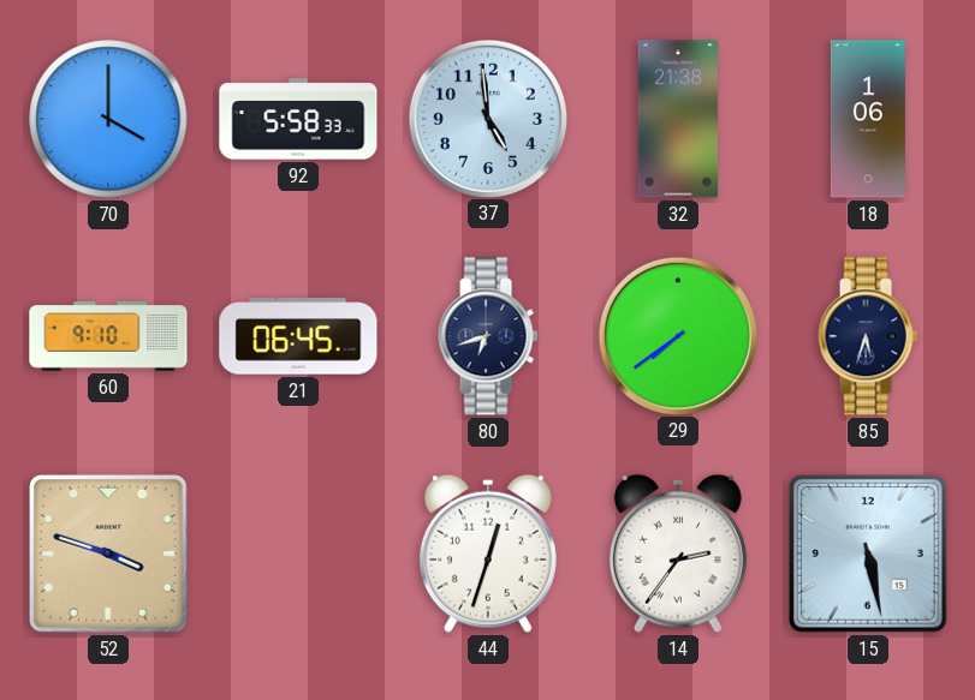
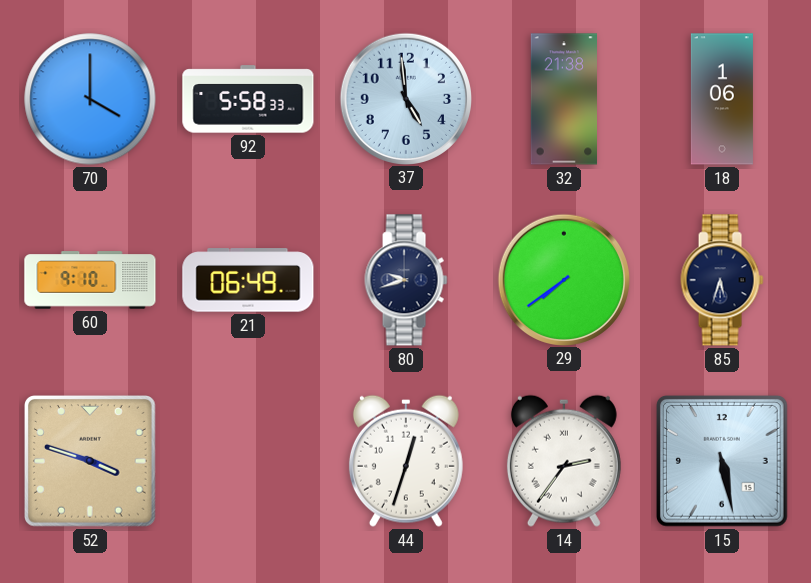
21: 06:45 -> 06:49 (248, 280)
80: 6:42 -> 9:42 (406, 280)
